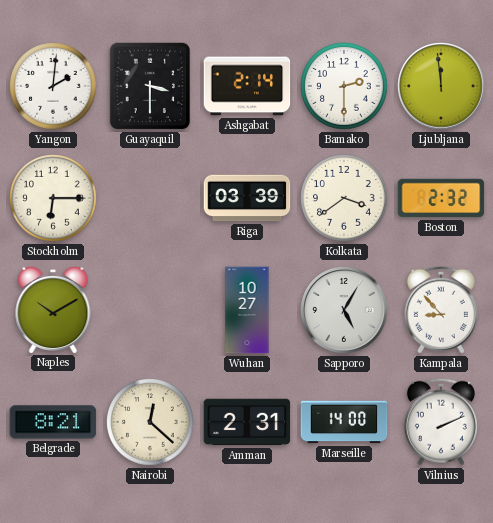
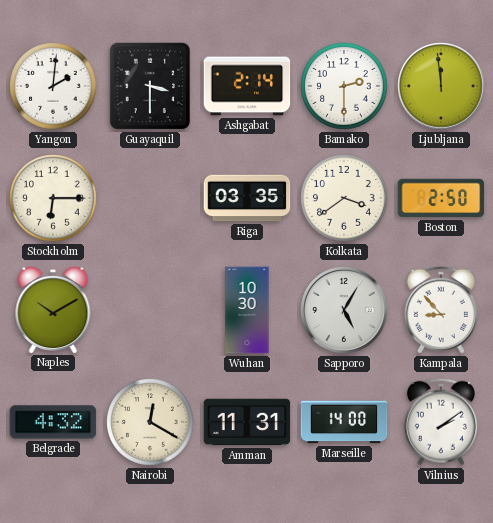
Riga: 03:39 -> 03:35 (247, 198)
Boston: 2:32 -> 2:50 (441, 198)
Wuhan: 10:27 -> 10:30 (247, 310)
Belgrade: 8:21 -> 4:32 (53, 422)
Nairobi: 12:22 -> 12:20 (150, 422)
Amman: 2:31 -> 11:31 (247, 422)
Vilnius: 2:11 -> 2:09 (441, 422)
